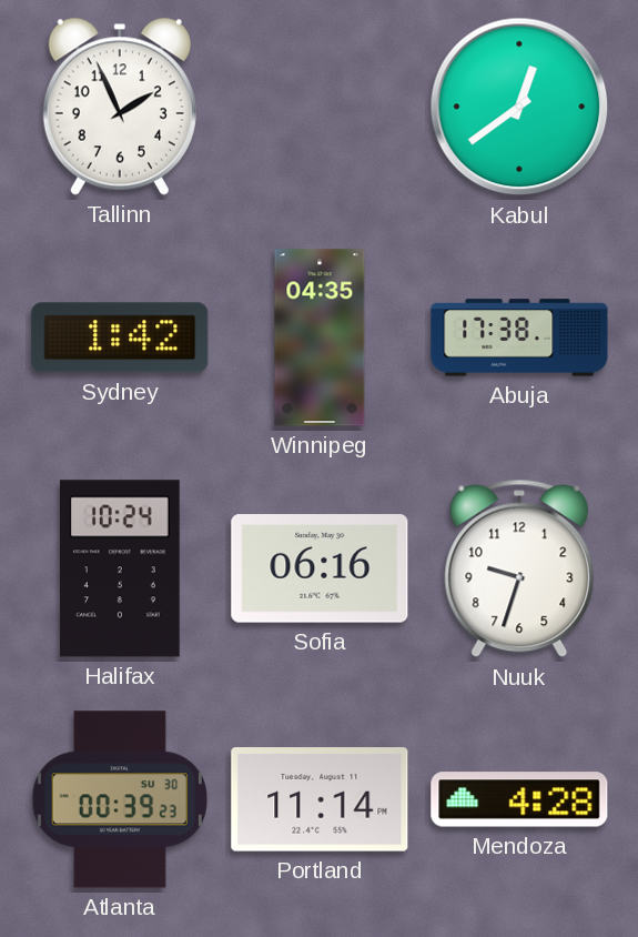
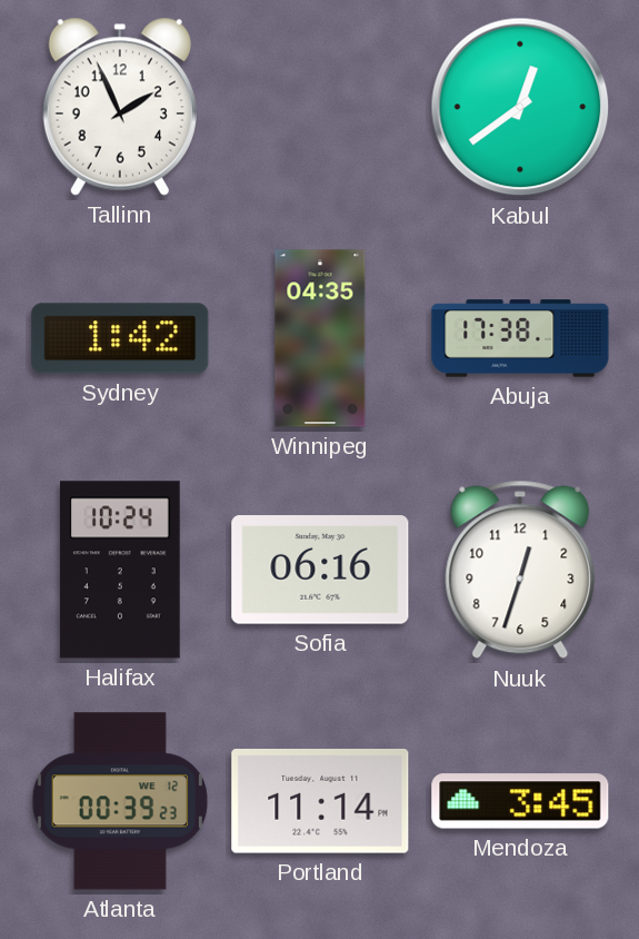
Nuuk: 9:33 -> 12:33 (520, 570)
Atlanta date: SU 30 -> WE 12 (120, 801)
Mendoza: 4:28 -> 3:45 (520, 801)
